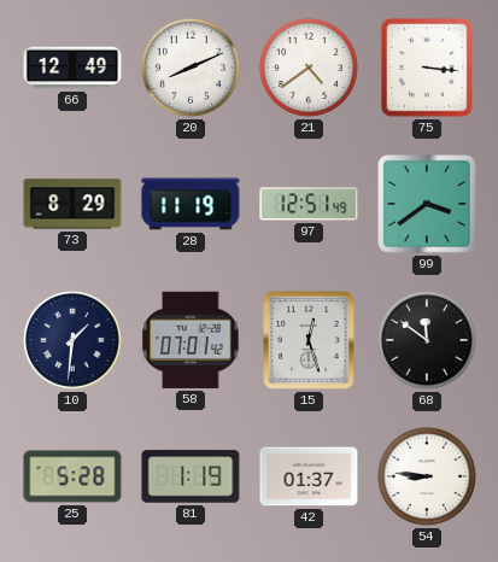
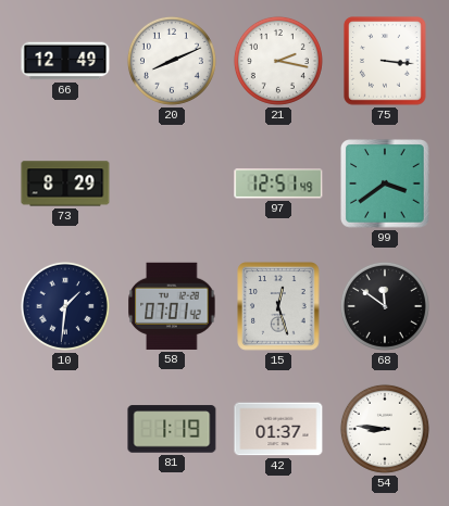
21: 4:39 -> 2:17 (278, 61)
28: 11:19 -> none (191, 204)
25: 5:28 -> none (72, 476)
